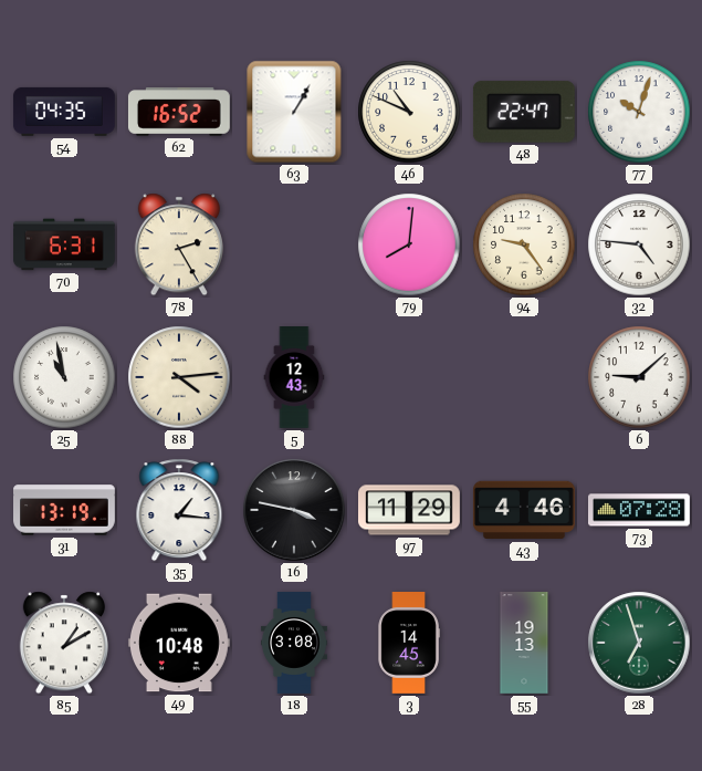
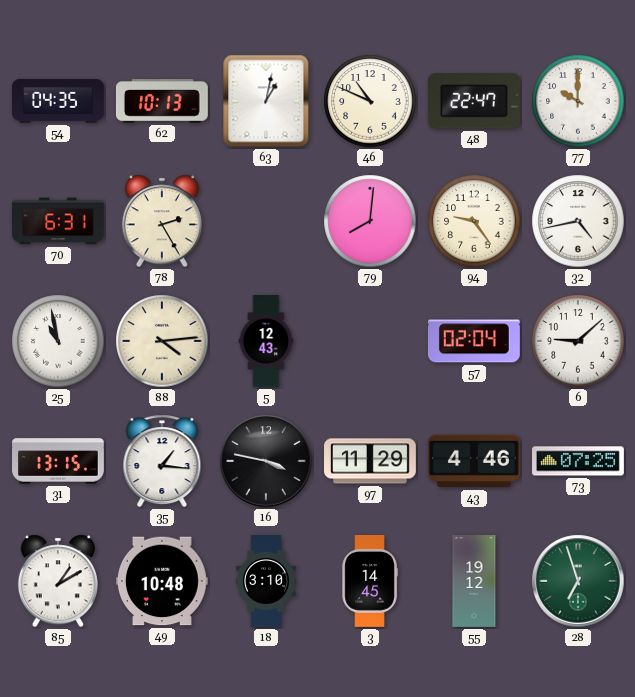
62: 16:52 -> 10:13 (162, 102)
63: 1:05 -> 1:02 (266, 101)
77: 10:03 -> 10:00 (578, 101)
32: 4:46 -> 4:43 (578, 221)
57: none -> 02:04 (474, 341)
31: 13:19 -> 13:15 (59, 461)
73: 07:28 -> 07:25 (579, 461)
18: 3:08 -> 3:10 (266, 581)
55: 19:13 -> 19:12 (474, 582)
